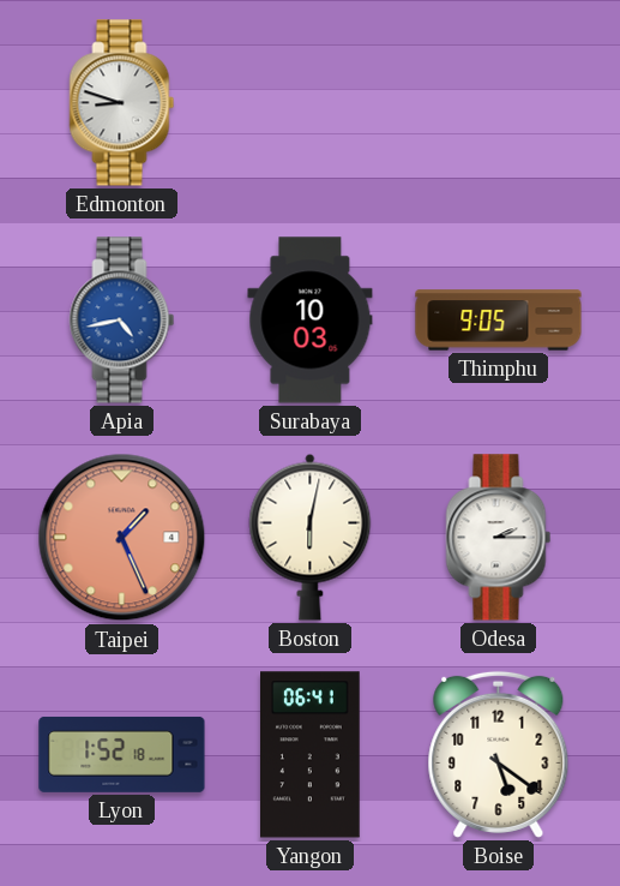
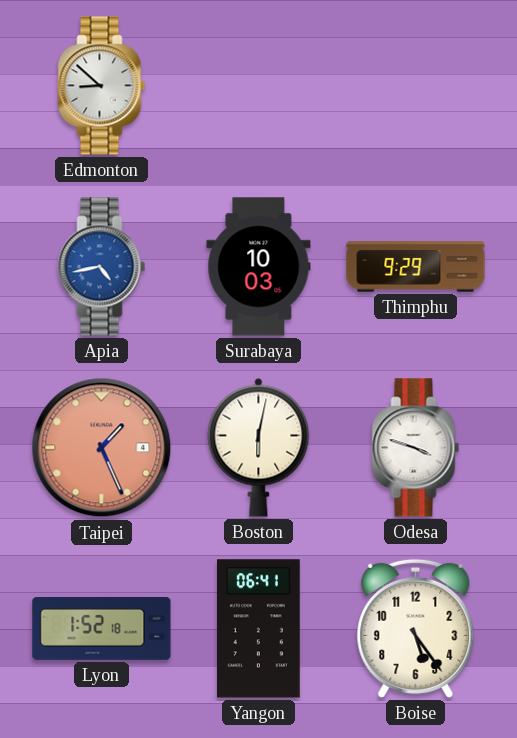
Edmonton: 8:48 -> 8:52 (102, 86)
Thimphu: 9:05 -> 9:29 (416, 267)
Odesa: 2:15 -> 3:48 (416, 448)
Boise: 5:21 -> 5:24 (416, 628)
